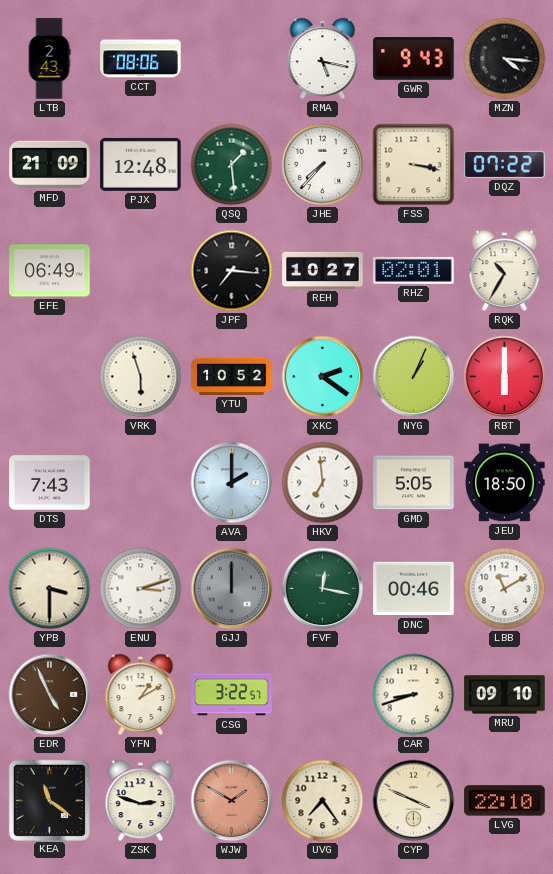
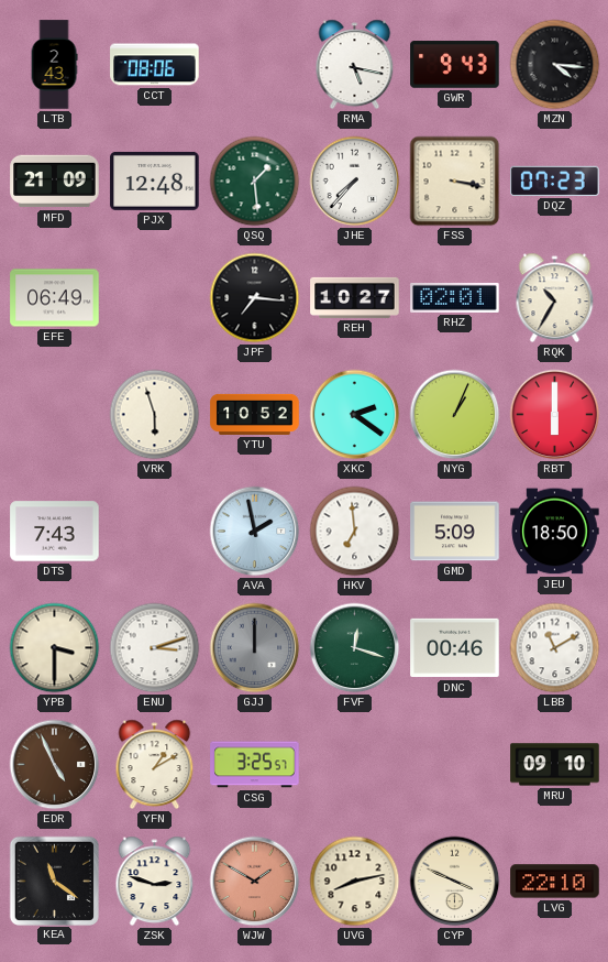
DQZ: 07:22 -> 07:23 (555, 181)
AVA: 2:00 -> 1:58 (255, 532)
GMD: 5:05 -> 5:09 (455, 532)
FVF: 12:17 -> 12:18 (355, 648)
CSG: 3:22 -> 3:25 (255, 765)
CAR: 8:42 -> none (414, 695)
UVG: 7:24 -> 8:13 (355, 882)
